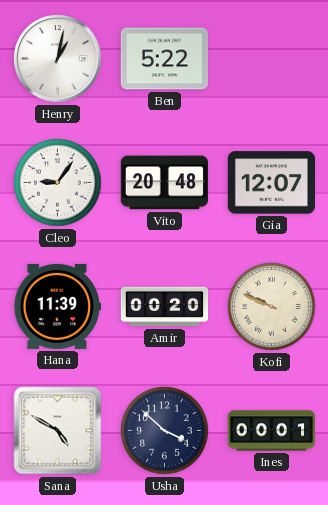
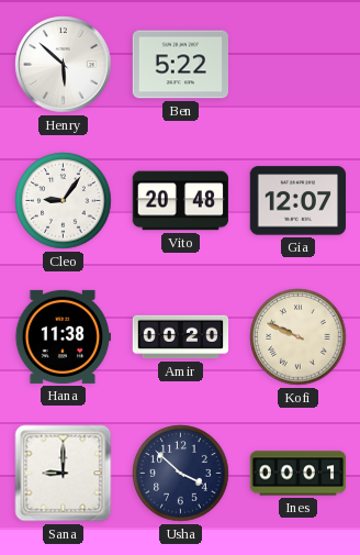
Henry: 1:02 -> 5:52 (64, 65)
Hana: 11:39 -> 11:38 (63, 336)
Sana: 4:50 -> 9:00 (64, 474)
